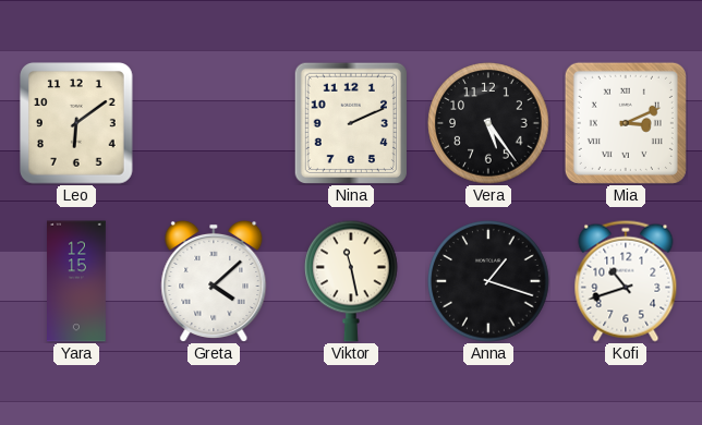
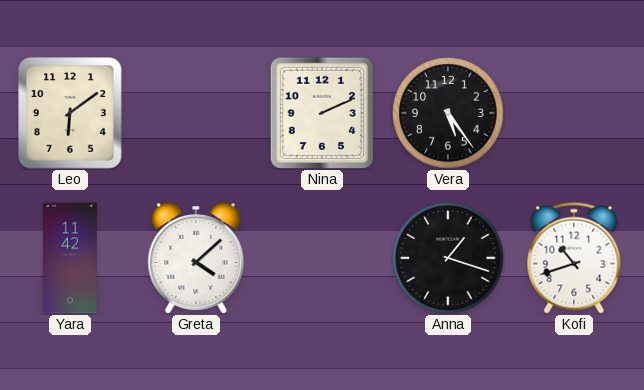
Mia: 3:11 -> none (626, 123)
Yara: 12:15 -> 11:42 (71, 258)
Viktor: 11:28 -> none (351, 281)
